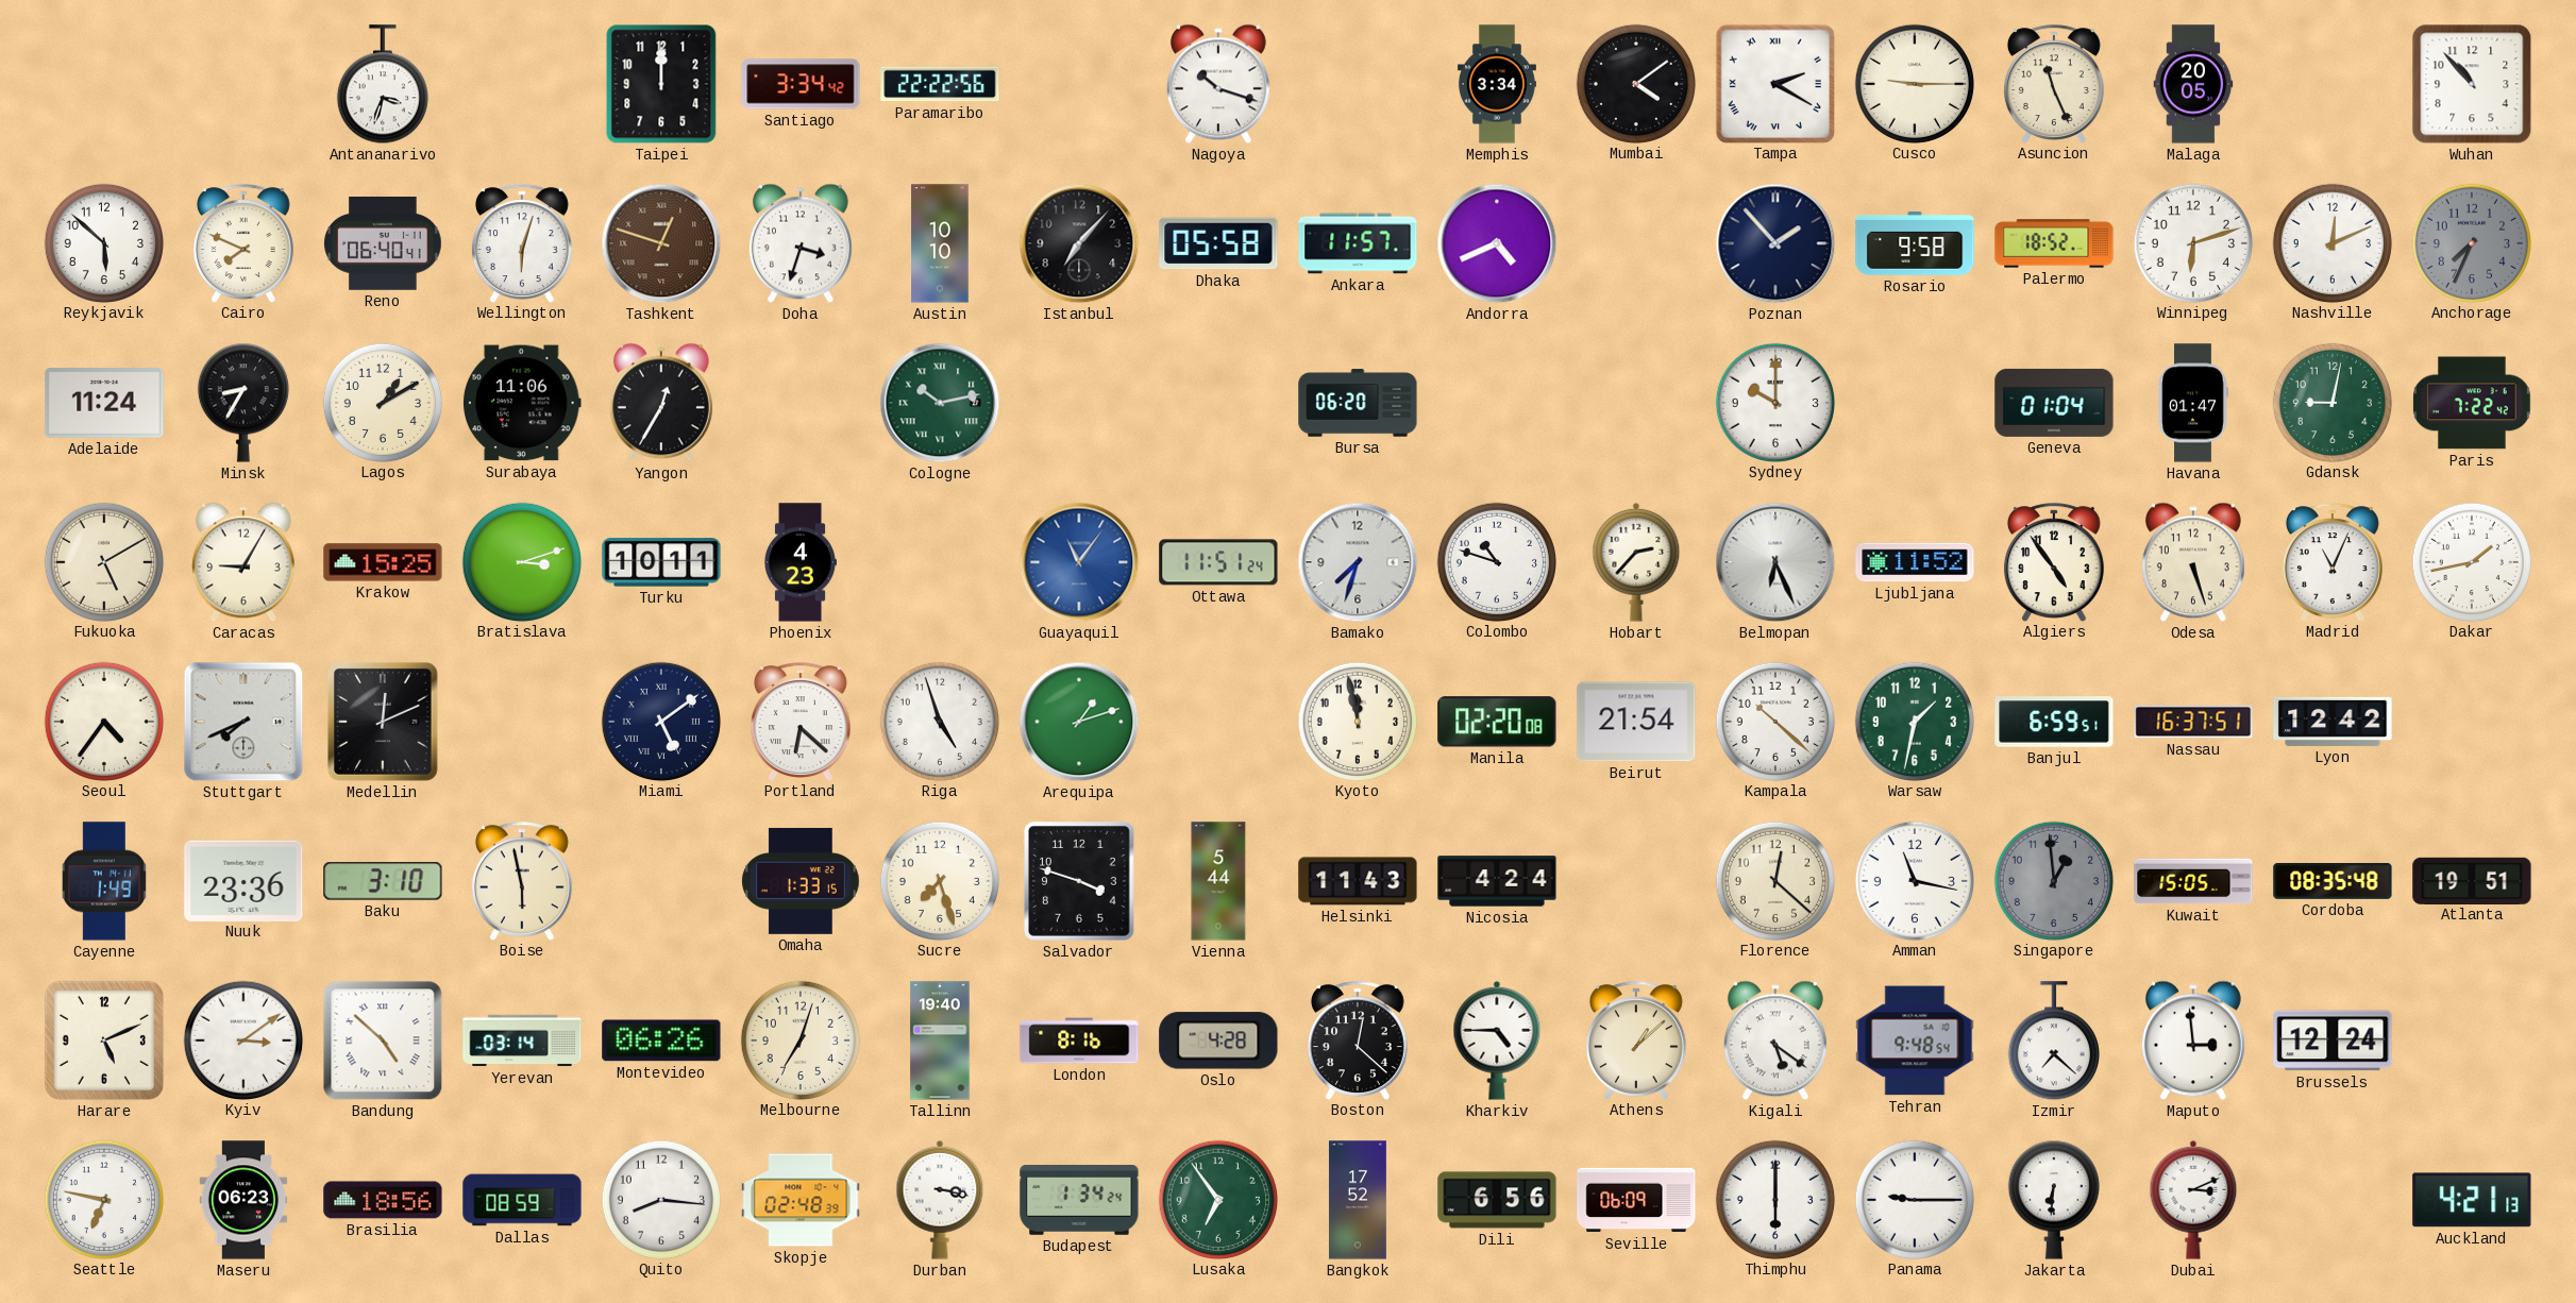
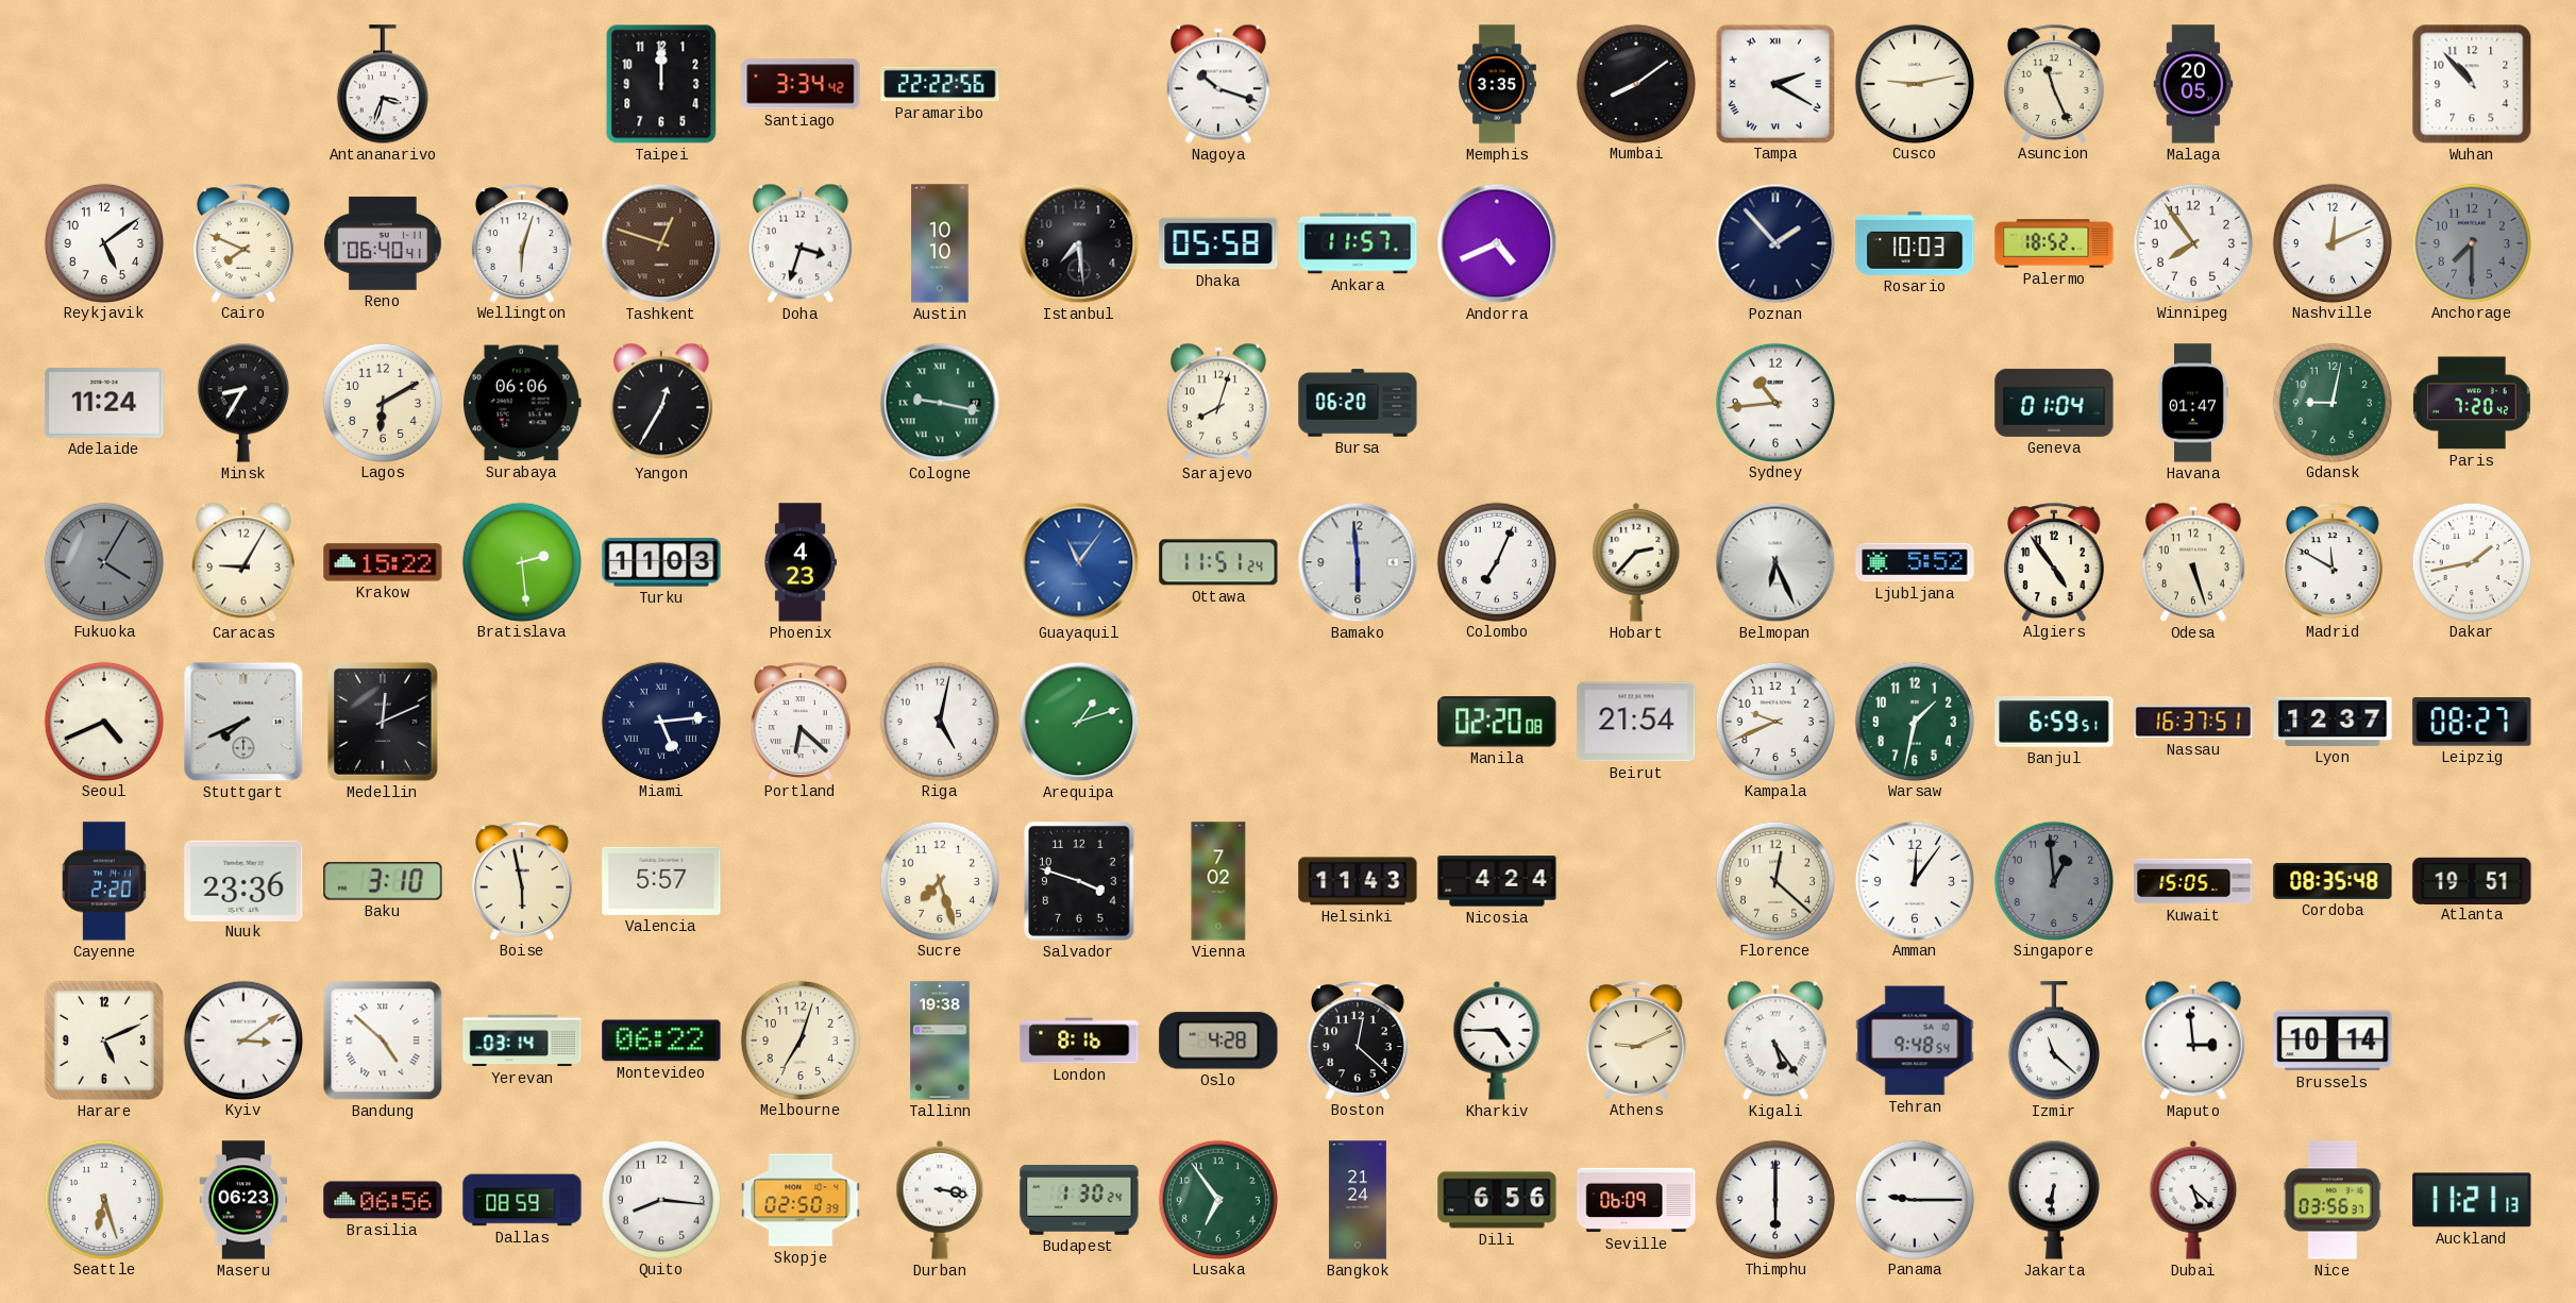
Memphis: 3:34 -> 3:35 (1497, 84)
Mumbai: 4:09 -> 8:09 (1635, 83)
Cusco: 9:15 -> 9:13 (1914, 83)
Reykjavik: 5:52 -> 5:09 (103, 242)
Istanbul: 7:07 -> 7:29 (1079, 243)
Rosario: 9:58 -> 10:03 (1915, 243)
Winnipeg: 6:12 -> 7:54 (2192, 242)
Anchorage: 7:34 -> 7:30 (2471, 242)
Lagos: 1:10 -> 6:10 (382, 402)
Surabaya: 11:06 -> 06:06 (522, 403)
Cologne: 10:13 -> 9:17 (940, 403)
Sarajevo: none -> 8:03 (1218, 403)
Sydney: 10:00 -> 10:44 (1774, 402)
Paris: 7:22 -> 7:20 (2472, 403)
Fukuoka: 5:10 -> 4:05 (103, 561)
Fukuoka dial: cream -> grey (103, 561)
Krakow: 15:25 -> 15:22 (383, 562)
Bratislava: 3:12 -> 2:29 (521, 561)
Turku: 10:11 -> 11:03 (661, 562)
Bamako: 7:33 -> 5:59 (1358, 562)
Colombo: 10:48 -> 7:04 (1496, 561)
Ljubljana: 11:52 -> 5:52 (1915, 562)
Madrid: 11:04 -> 11:50 (2333, 562)
Seoul: 4:36 -> 4:41 (103, 721)
Miami: 5:09 -> 5:14 (660, 721)
Riga: 4:57 -> 5:02 (939, 721)
Kyoto: 11:58 -> none (1357, 721)
Kampala: 10:22 -> 9:41 (1774, 721)
Lyon: 12:42 -> 12:37 (2333, 722)
Leipzig: none -> 08:27 (2472, 722)
Cayenne: 1:49 -> 2:20 (104, 881)
Valencia: none -> 5:57 (661, 881)
Omaha: 1:33 -> none (801, 881)
Vienna: 5:44 -> 7:02 (1218, 881)
Amman: 11:17 -> 12:06 (1914, 880)
Montevideo: 06:26 -> 06:22 (661, 1040)
Tallinn: 19:40 -> 19:38 (940, 1040)
Athens: 1:08 -> 9:11 (1636, 1040)
Kigali: 5:21 -> 5:24 (1775, 1040)
Izmir: 7:22 -> 11:22 (2054, 1042)
Brussels: 12:24 -> 10:14 (2333, 1040)
Seattle: 6:47 -> 6:27 (103, 1199)
Brasilia: 18:56 -> 06:56 (383, 1200)
Skopje: 02:48 -> 02:50 (801, 1200)
Budapest: 1:34 -> 1:30 (1079, 1201)
Bangkok: 17:52 -> 21:24 (1358, 1200)
Dubai: 3:11 -> 5:22 (2193, 1200)
Nice: none -> 03:56 (2333, 1200)
Auckland: 4:21 -> 11:21 (2472, 1200)
